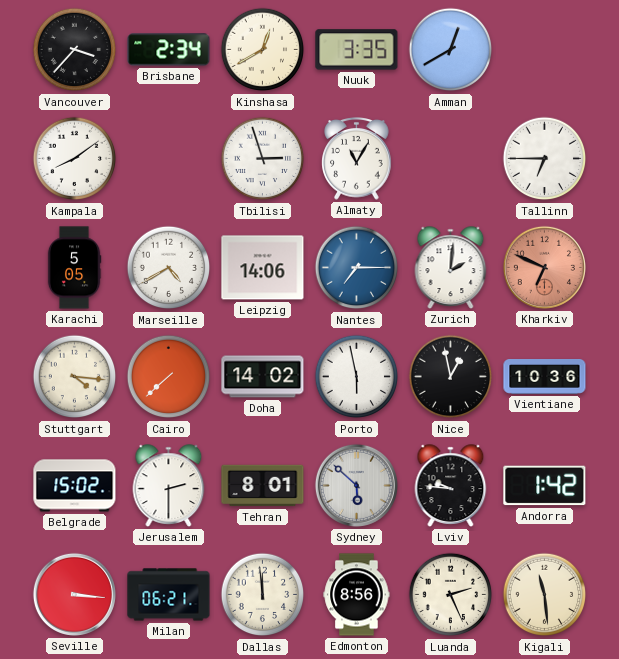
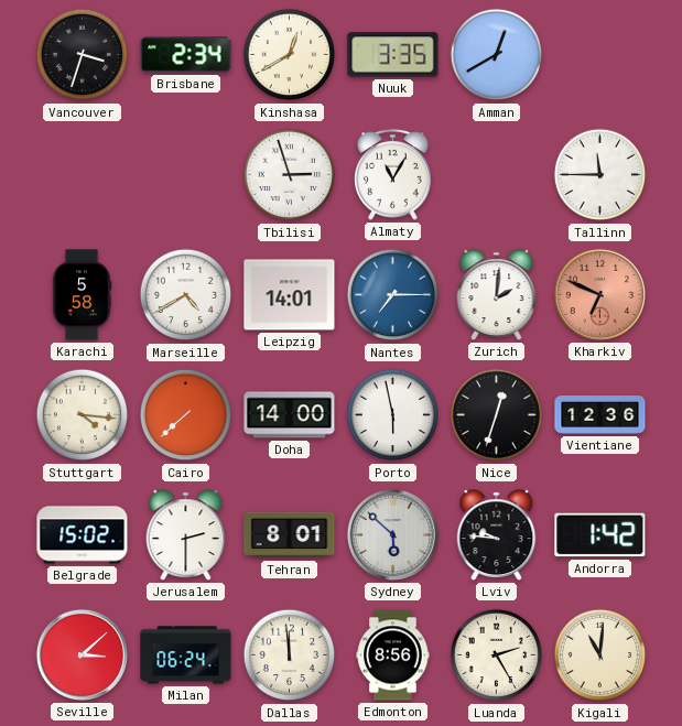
Vancouver: 3:37 -> 3:33 (83, 55)
Kampala: 8:09 -> none (75, 159)
Tallinn: 6:45 -> 11:45 (600, 175)
Karachi: 5:05 -> 5:58 (82, 295)
Leipzig: 14:06 -> 14:01 (290, 295)
Doha: 14:02 -> 14:00 (290, 415)
Nice: 12:58 -> 12:33 (497, 415)
Vientiane: 10:36 -> 12:36 (600, 415)
Seville: 3:16 -> 3:08 (82, 654)
Milan: 06:21 -> 06:24 (186, 655)
Luanda: 2:26 -> 2:25 (497, 655)
Kigali: 11:29 -> 11:01 (600, 655)
